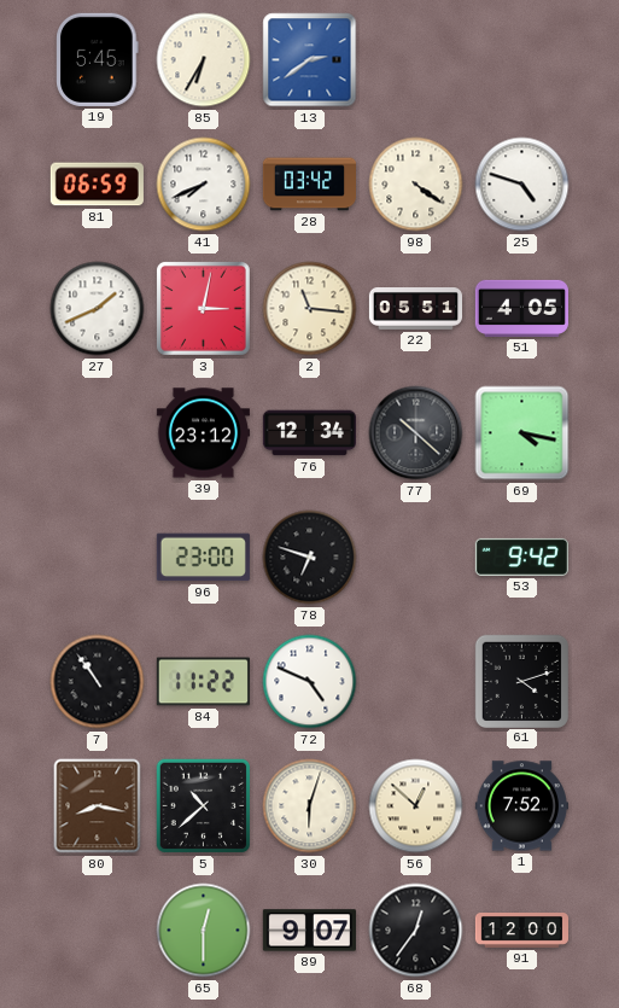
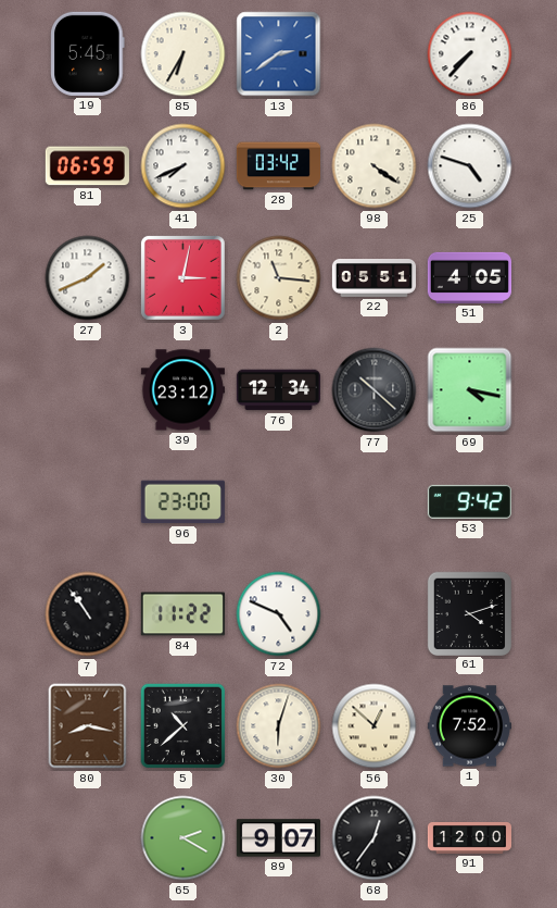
86: none -> 7:37 (470, 54)
78: 6:48 -> none (310, 558)
65: 12:30 -> 2:20 (183, 838)
